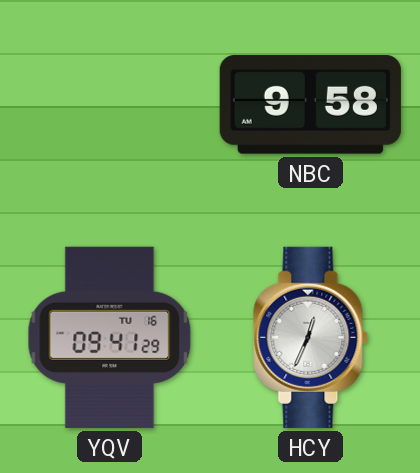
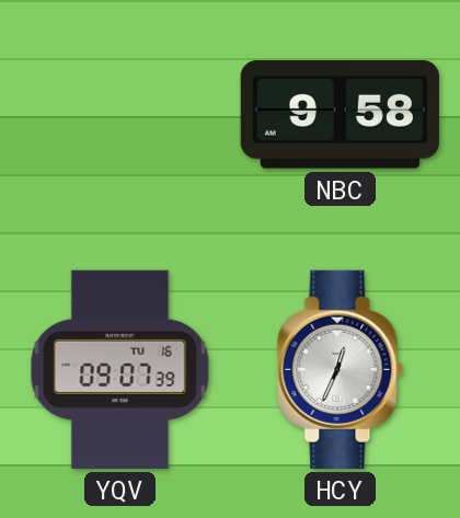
YQV: 09:41 -> 09:07 (120, 369)
